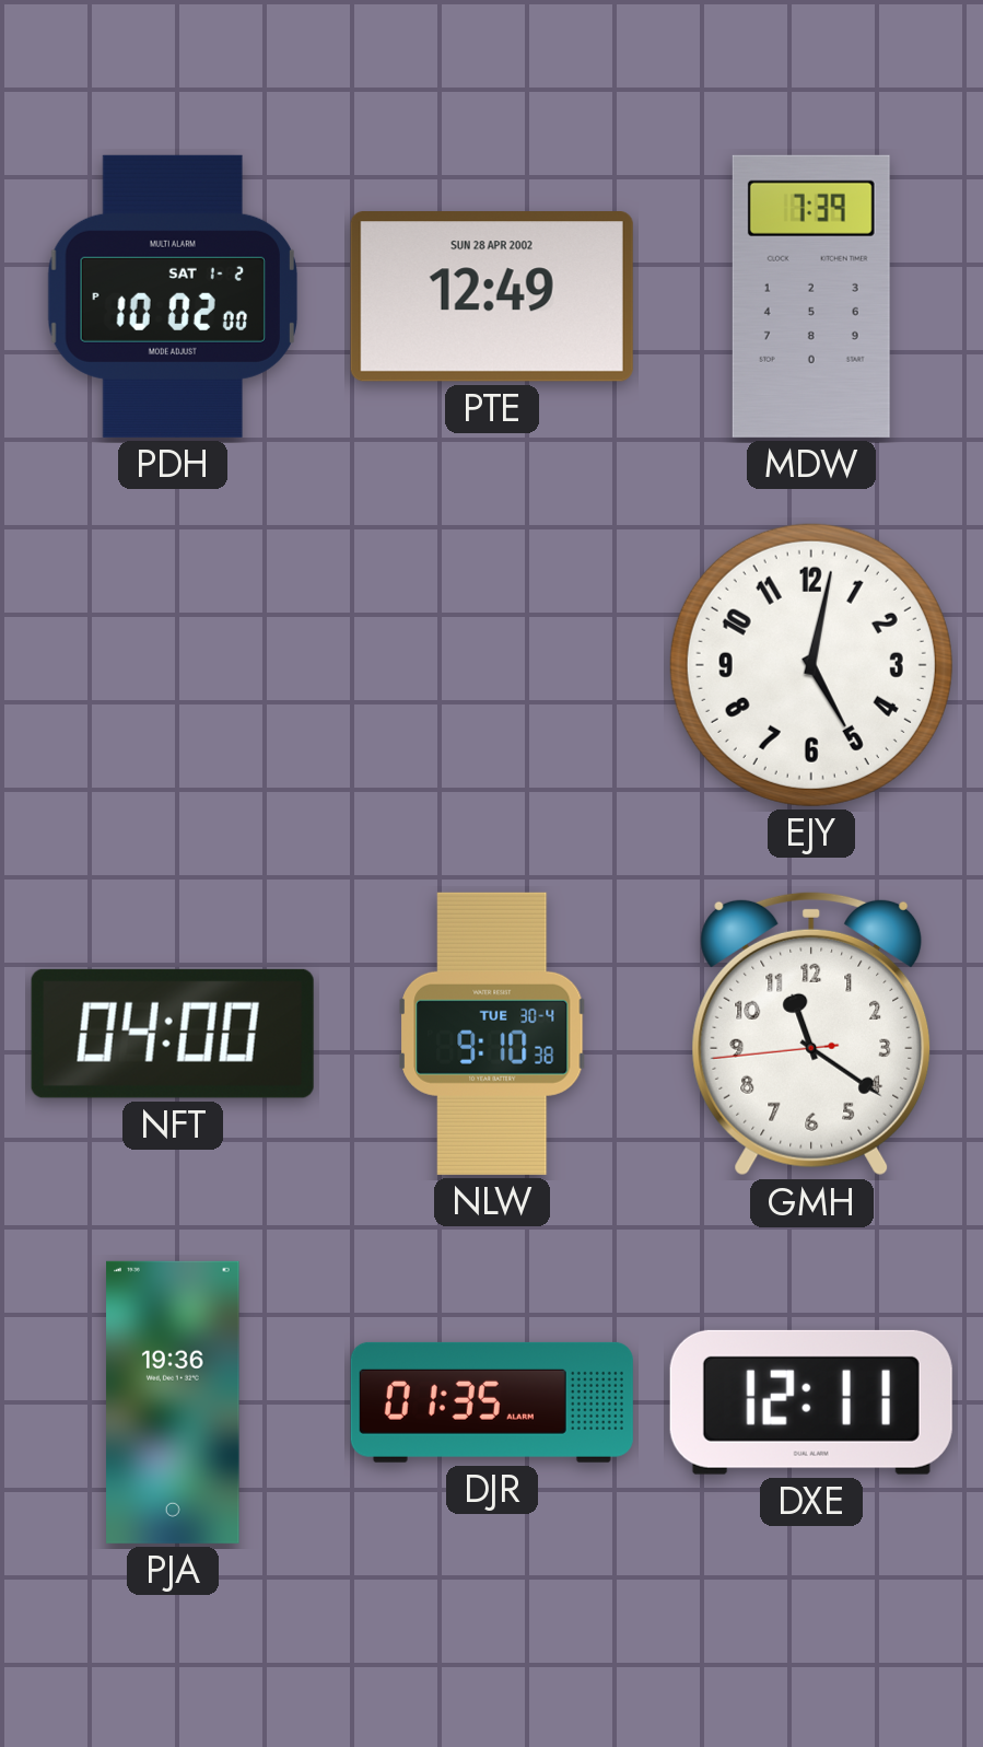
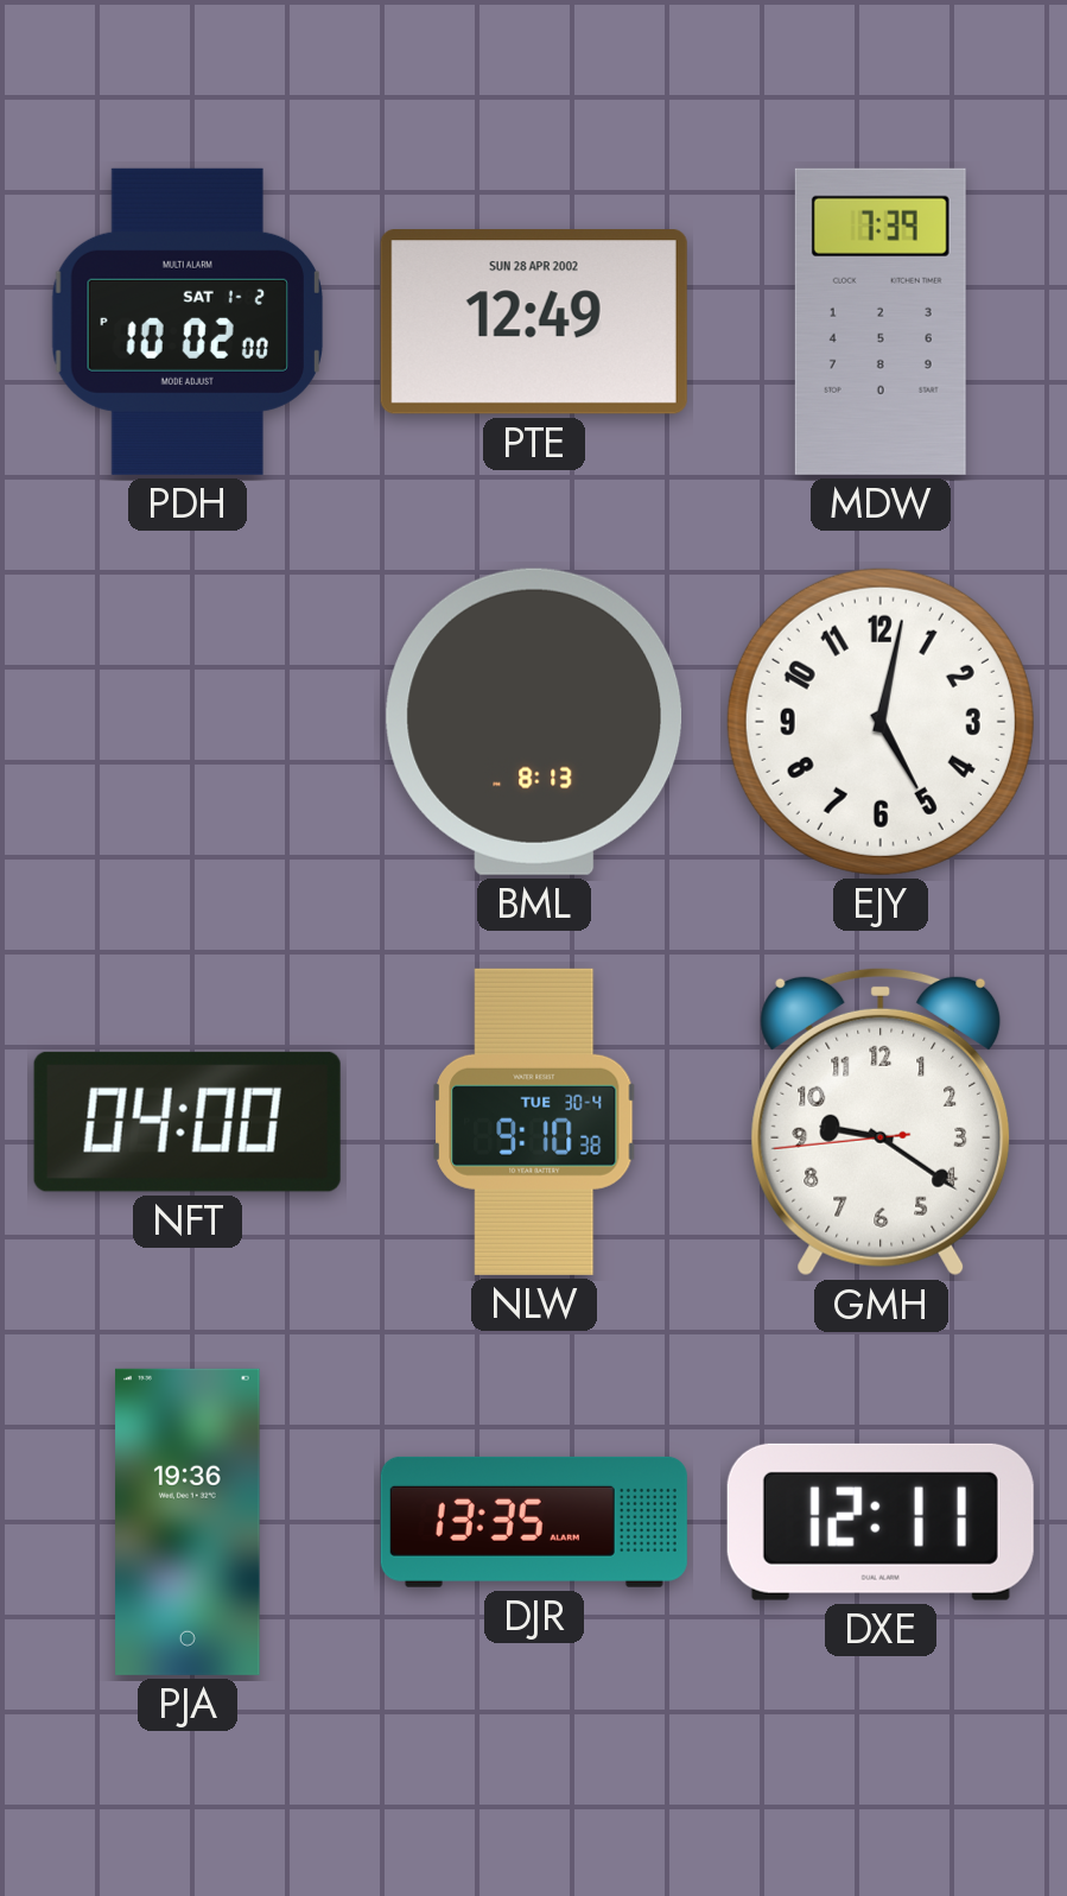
BML: none -> 8:13 (534, 722)
GMH: 11:20 -> 9:20 (881, 1122)
DJR: 01:35 -> 13:35 (534, 1522)
